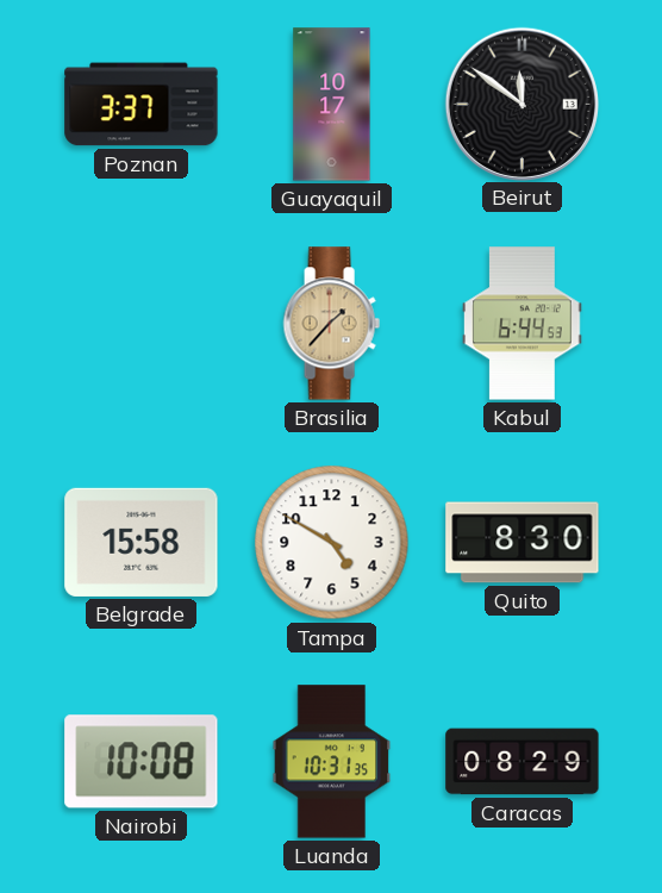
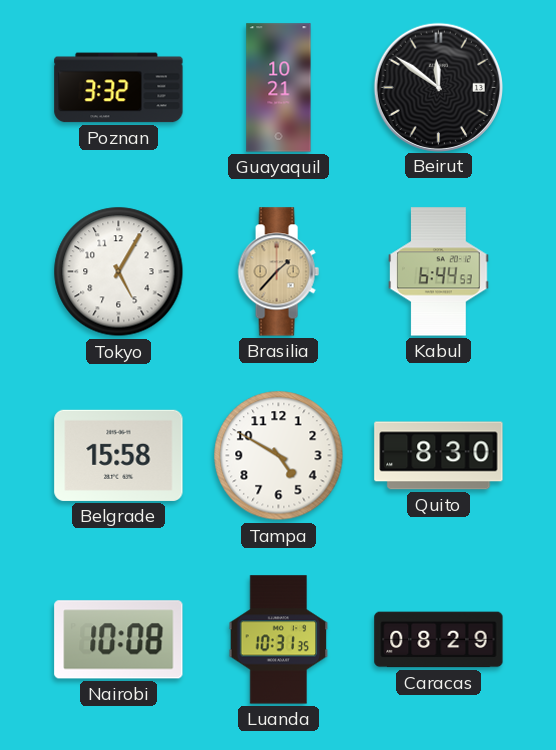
Poznan: 3:37 -> 3:32 (119, 88)
Guayaquil: 10:17 -> 10:21 (279, 88)
Tokyo: none -> 5:05 (119, 272)
